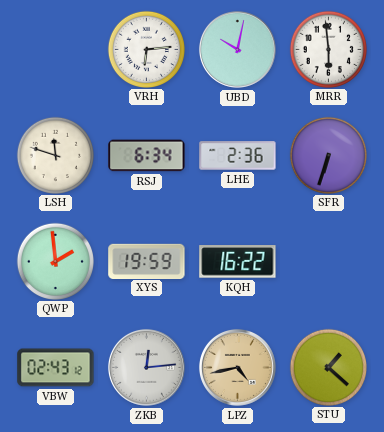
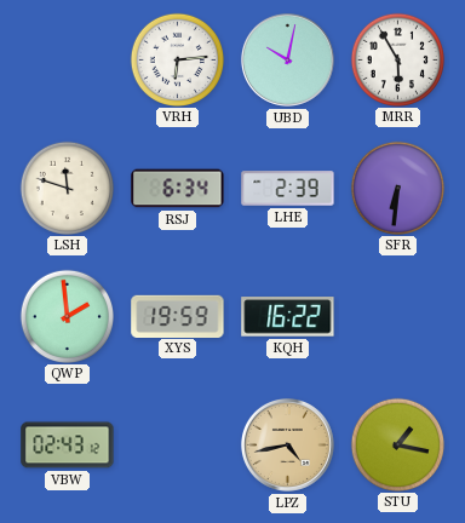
MRR: 5:59 -> 5:55 (397, 59)
LHE: 2:36 -> 2:39 (288, 189)
SFR: 6:33 -> 6:31 (397, 188)
ZKB: 12:14 -> none (146, 367)
STU: 1:22 -> 1:17 (397, 444)
